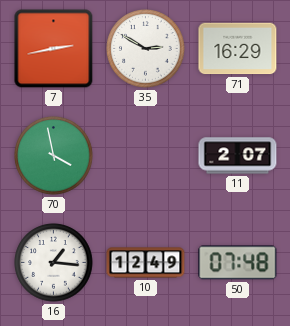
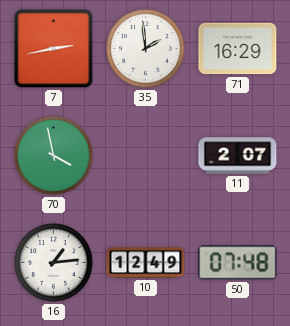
35: 2:50 -> 1:59 (146, 49)
16: 1:16 -> 1:14 (54, 263)
